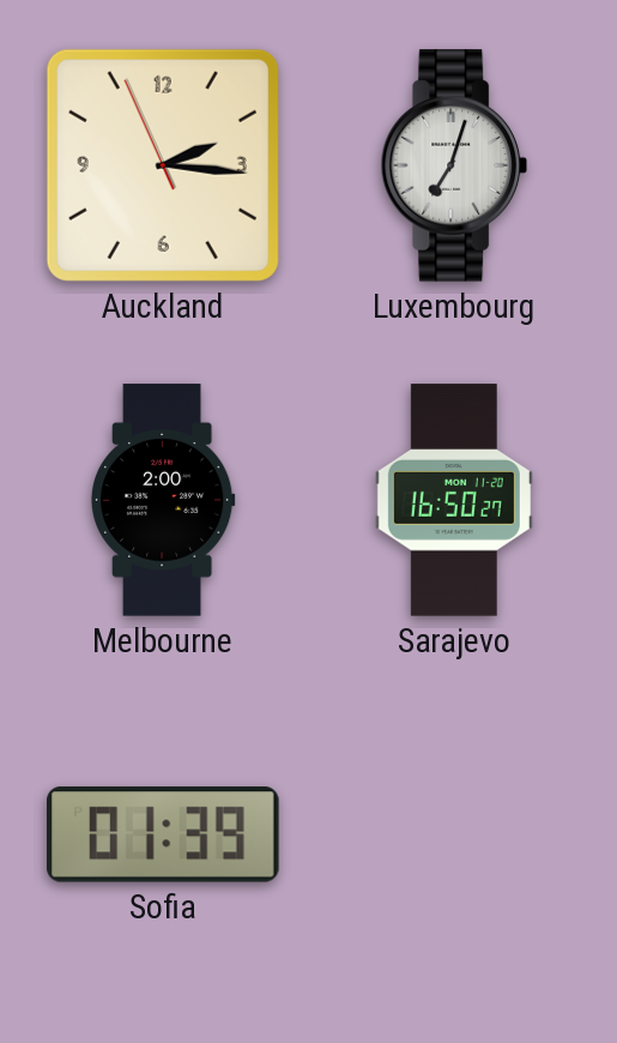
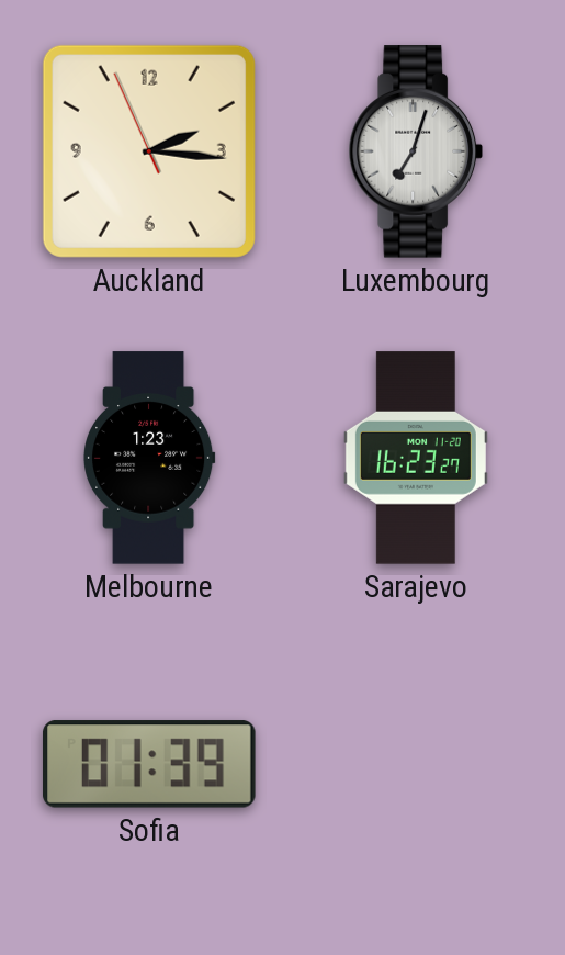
Melbourne: 2:00 -> 1:23 (150, 458)
Sarajevo: 16:50 -> 16:23 (416, 458)
